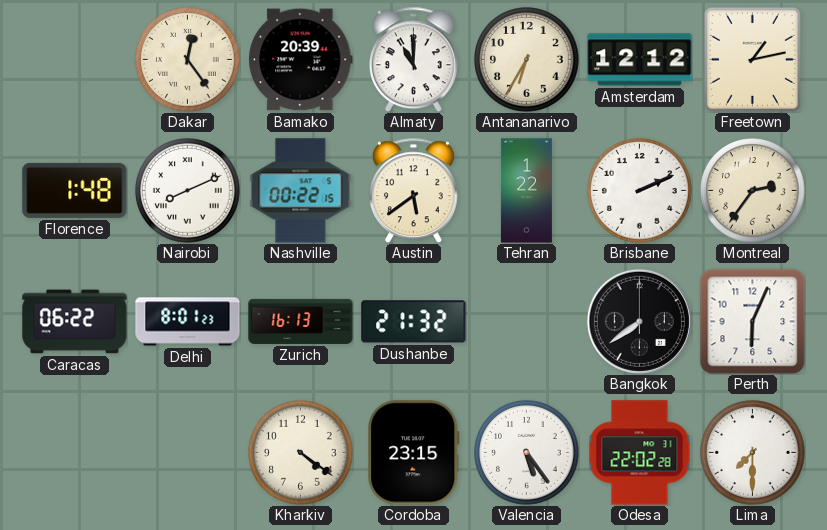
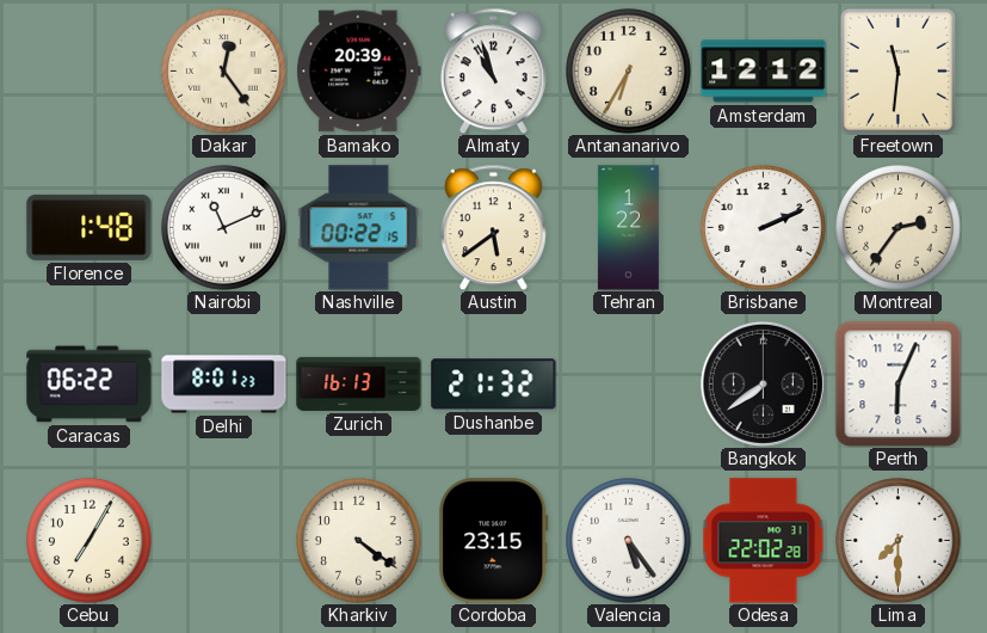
Almaty: 11:00 -> 10:57 (493, 70)
Freetown: 1:13 -> 11:31 (897, 70)
Nairobi: 8:11 -> 11:11 (224, 228)
Cebu: none -> 7:05 (90, 541)
